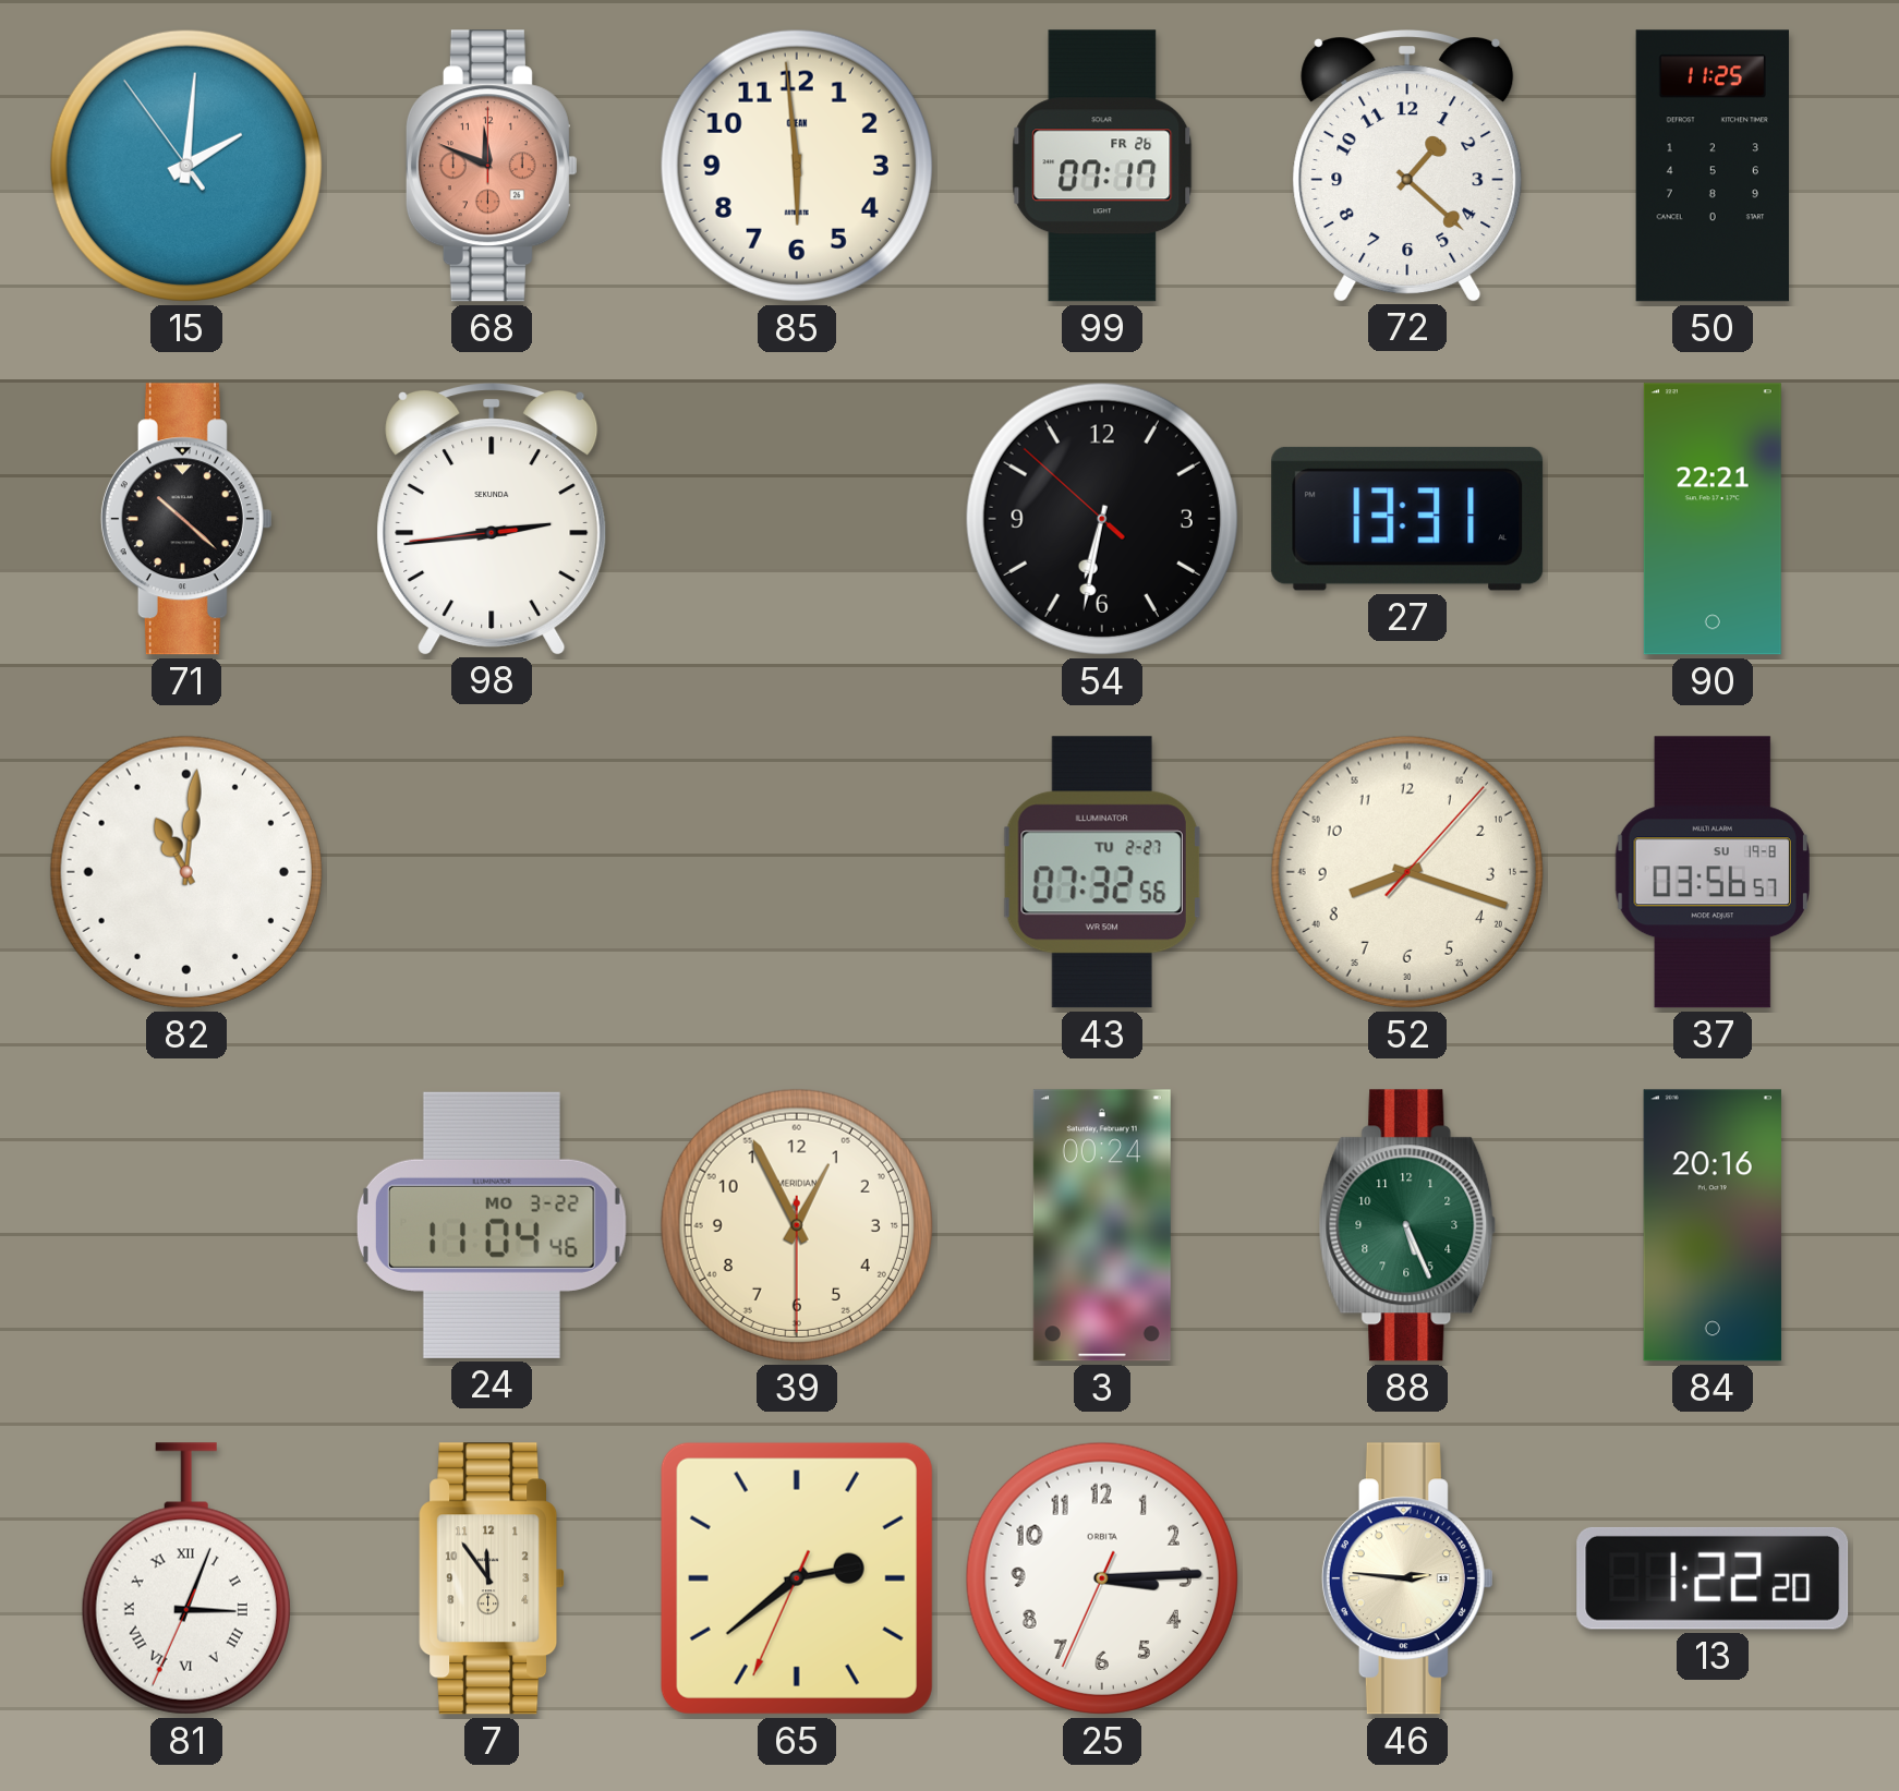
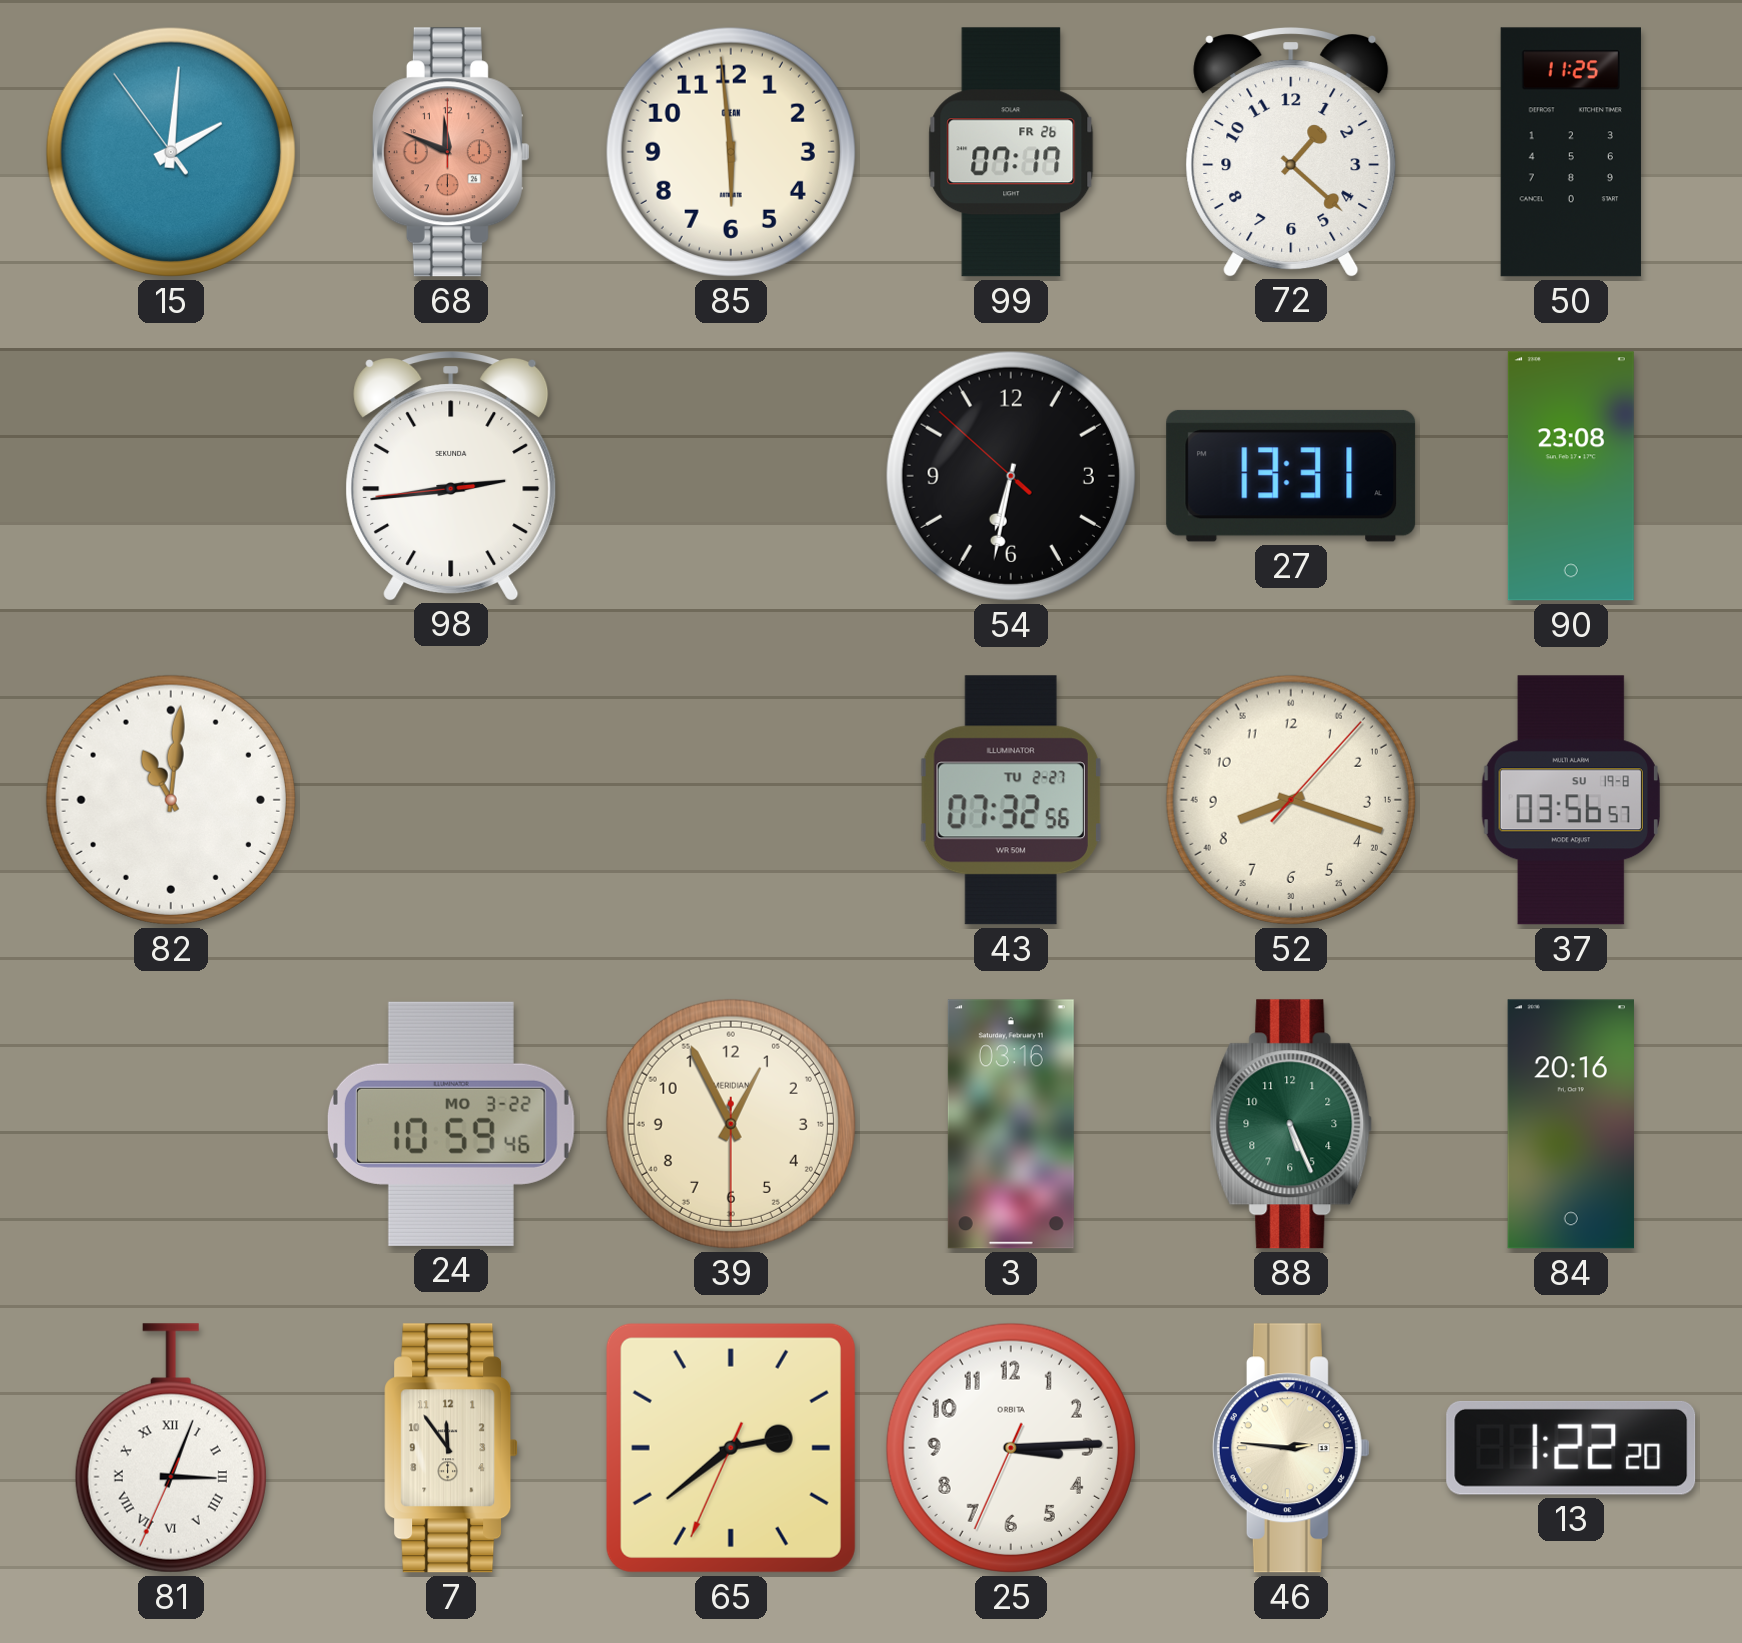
71: 10:22 -> none (186, 519)
90: 22:21 -> 23:08 (1571, 476)
24: 11:04 -> 10:59 (451, 1124)
3: 00:24 -> 03:16 (1011, 1124)
